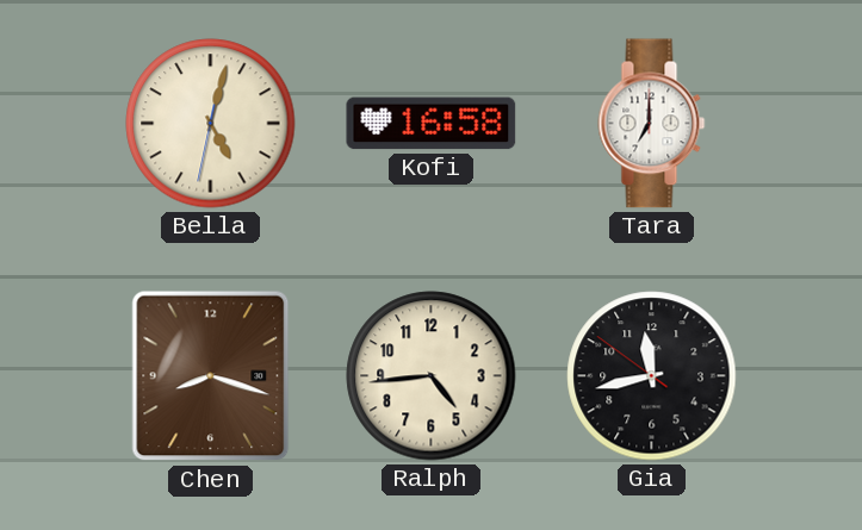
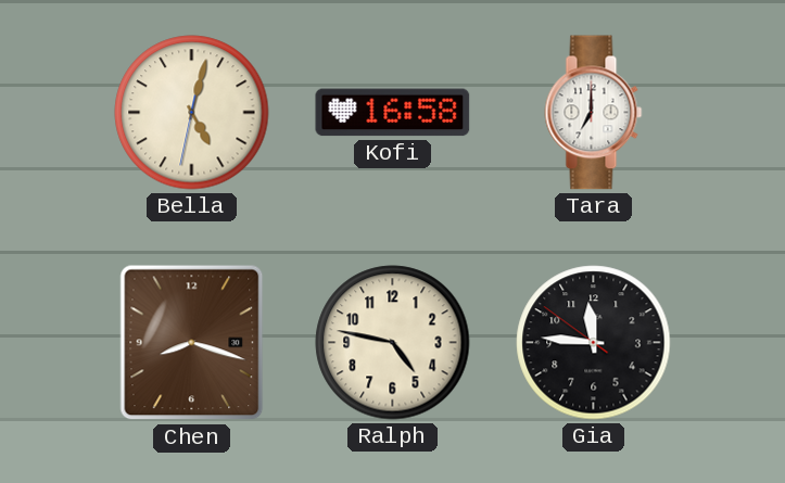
Ralph: 4:44 -> 4:47 (393, 343)
Gia: 11:42 -> 11:45 (594, 343)
